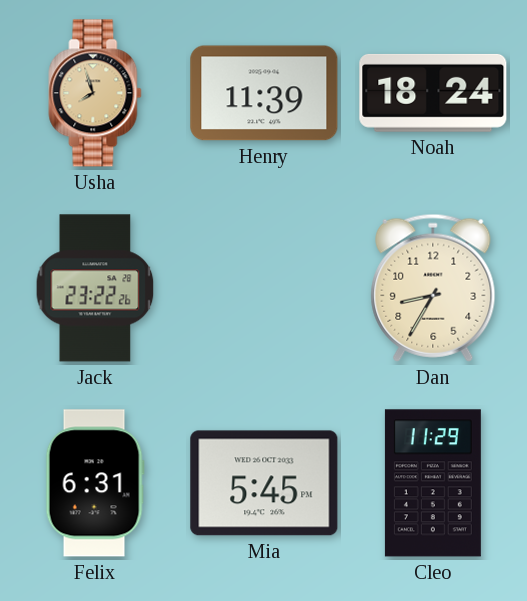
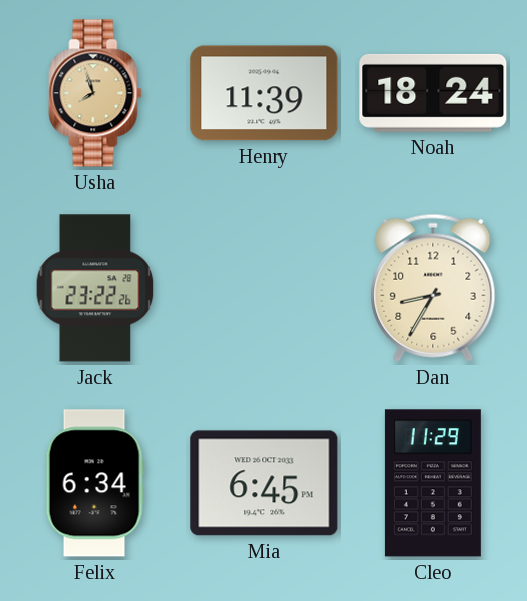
Felix: 6:31 -> 6:34 (95, 483)
Mia: 5:45 -> 6:45 (264, 483)
